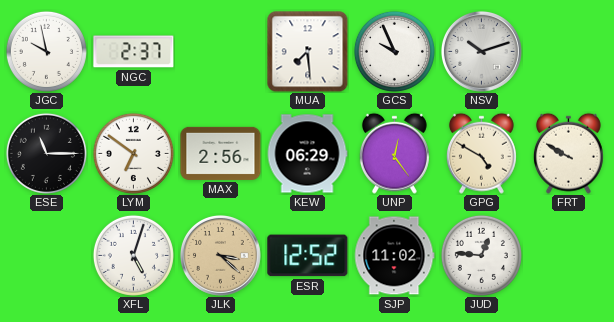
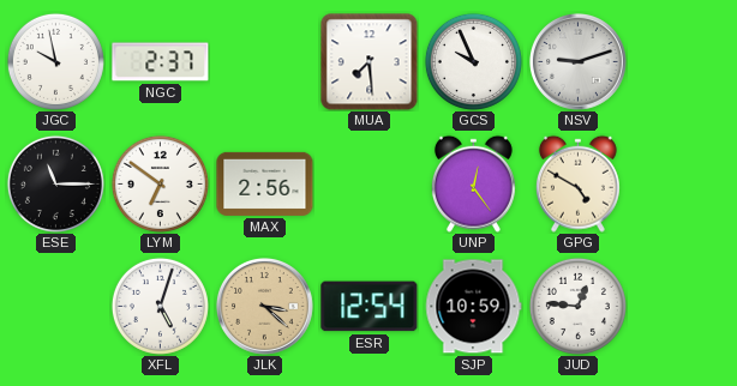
NSV: 10:12 -> 9:12 (579, 62)
KEW: 06:29 -> none (307, 154)
FRT: 9:50 -> none (568, 153)
ESR: 12:52 -> 12:54 (370, 307)
SJP: 11:02 -> 10:59 (473, 307)
